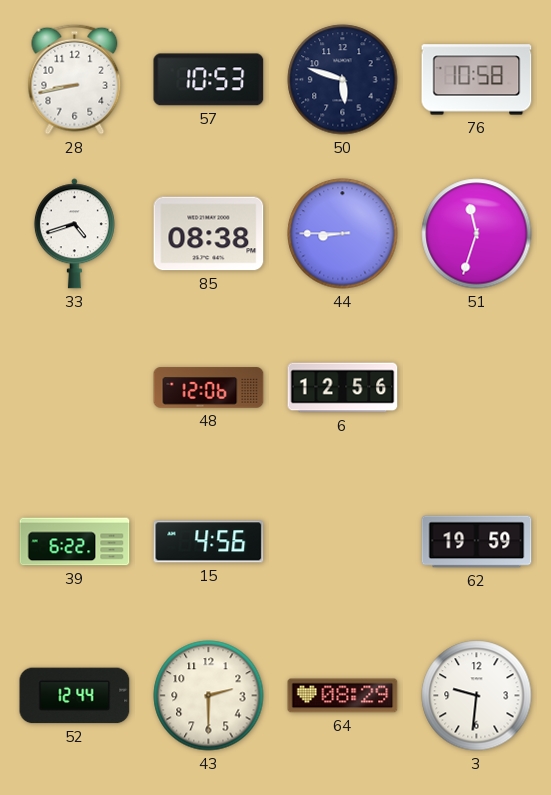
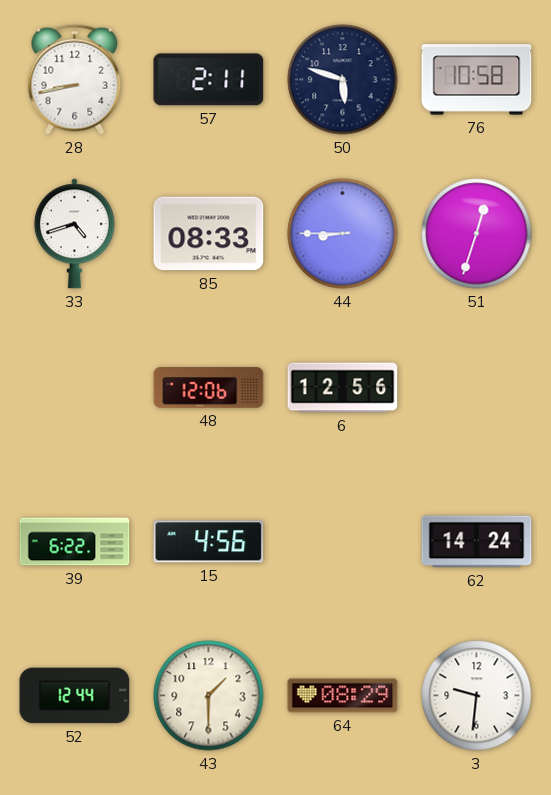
57: 10:53 -> 2:11 (209, 80)
85: 08:38 -> 08:33 (209, 234)
51: 11:33 -> 12:33 (477, 234)
62: 19:59 -> 14:24 (477, 542)
43: 2:30 -> 1:30 (209, 696)
